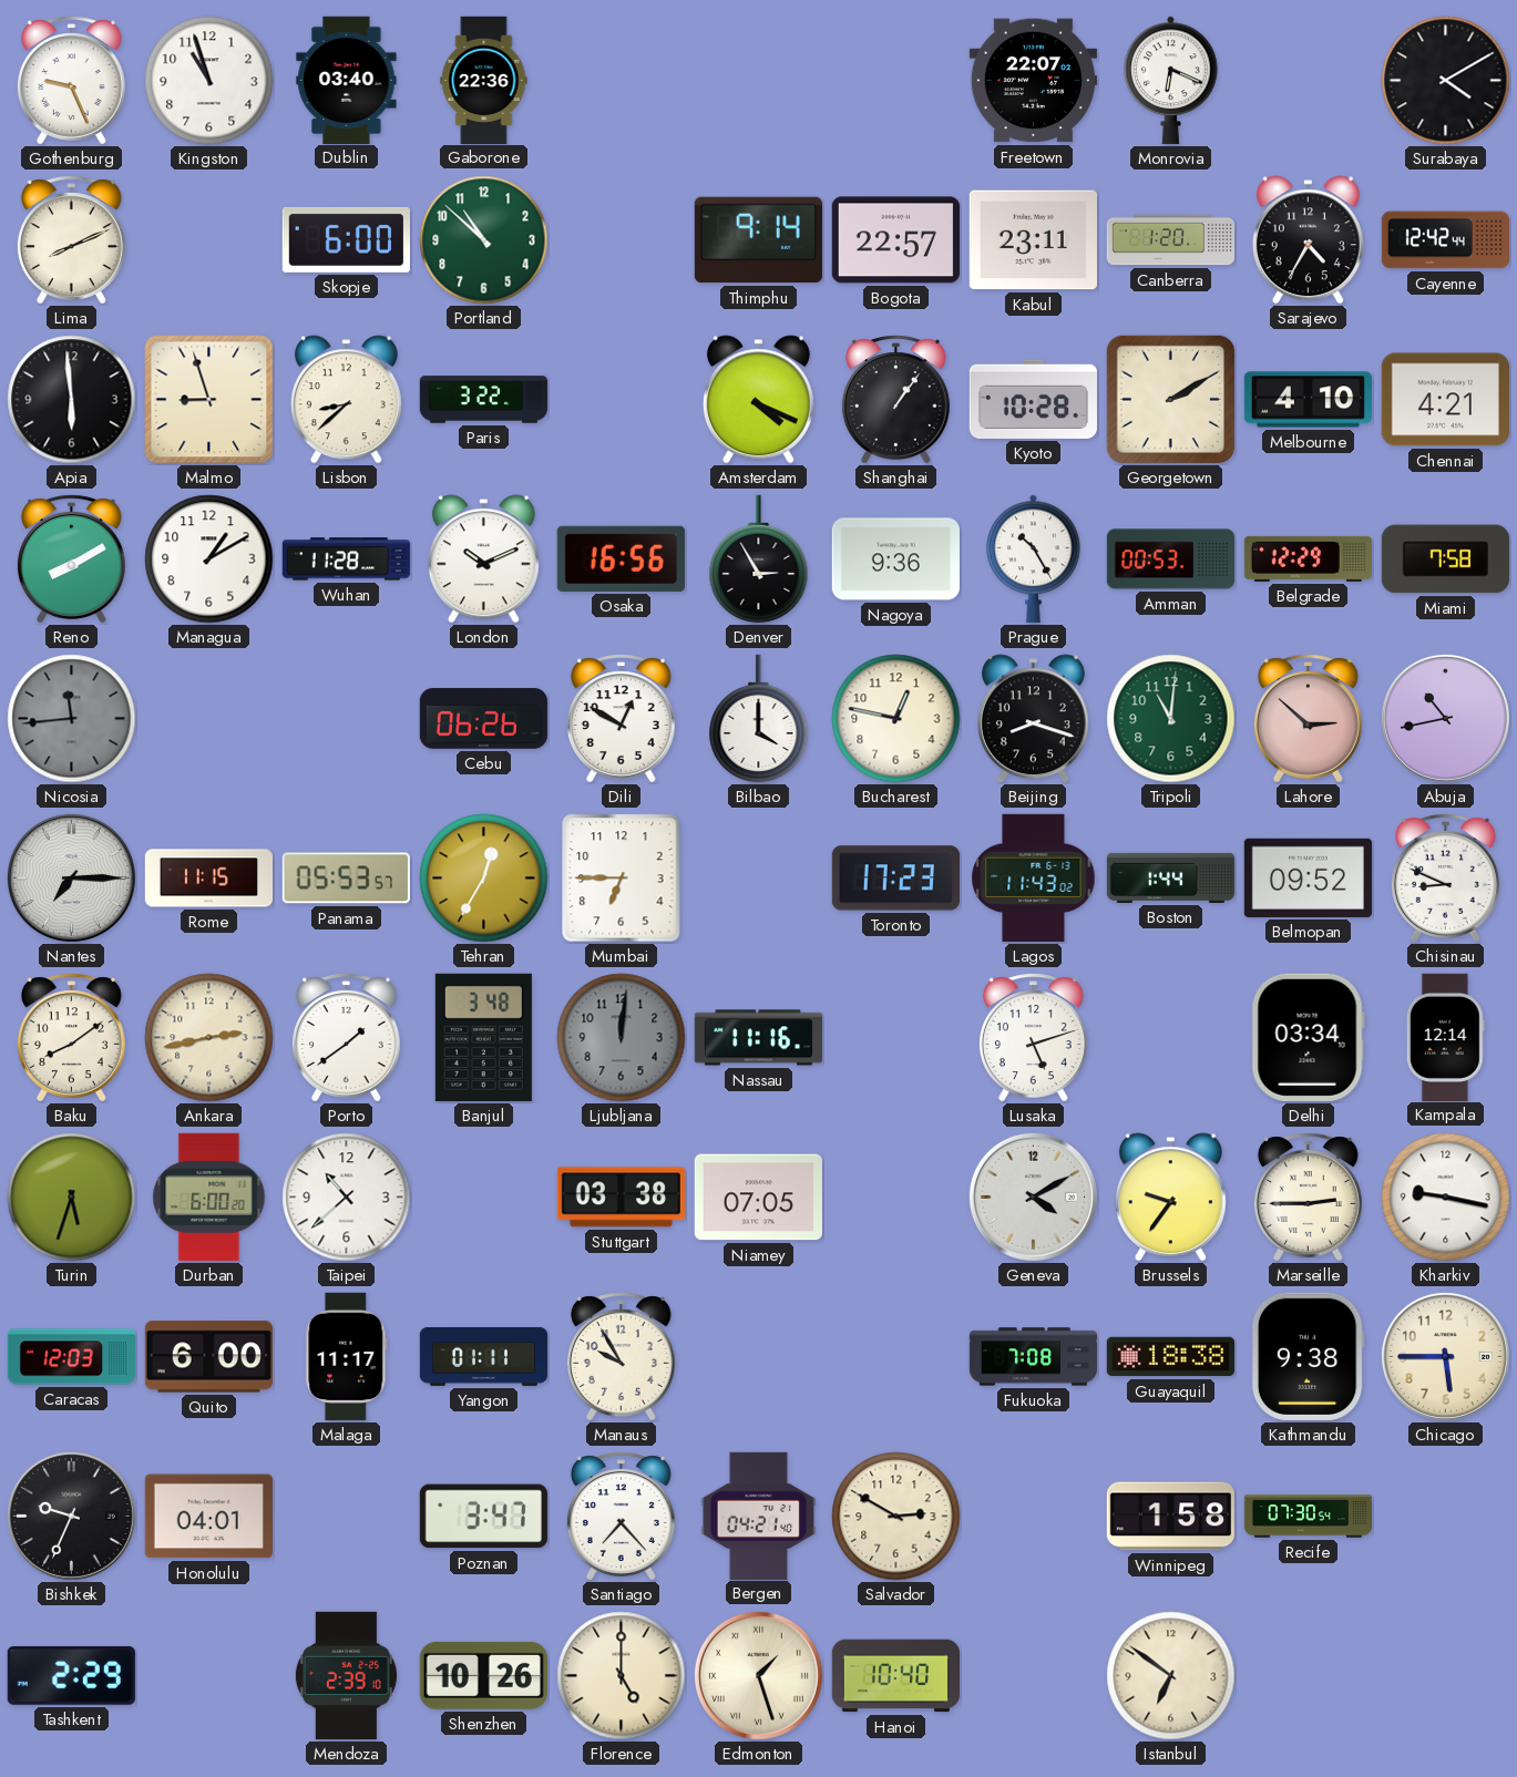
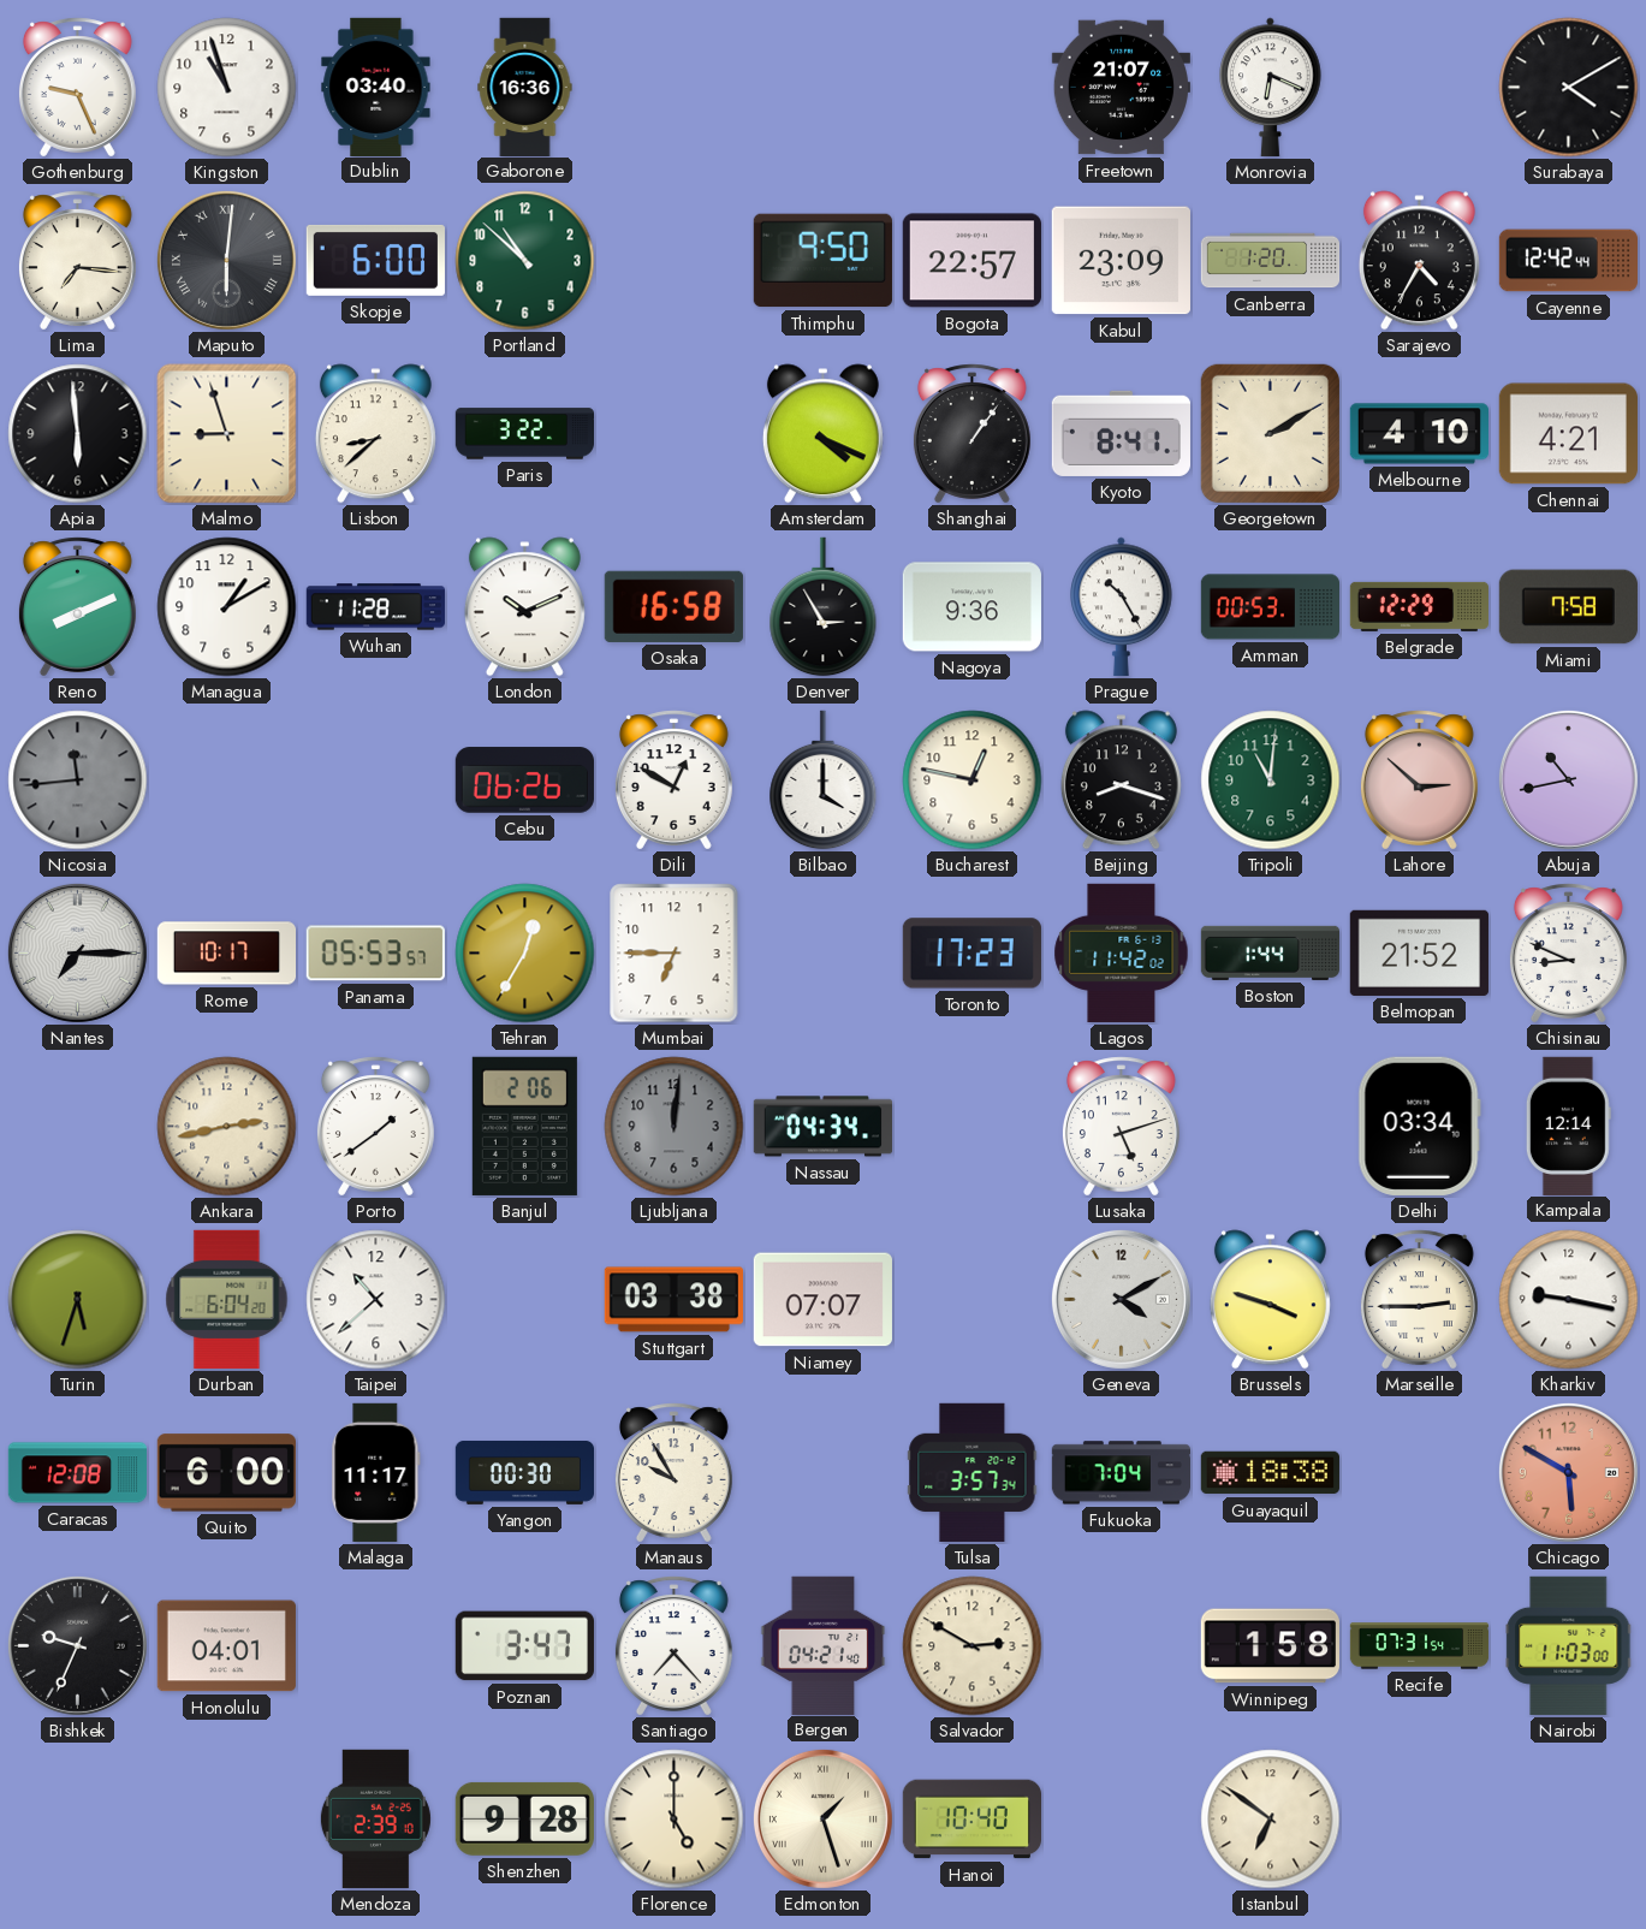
Gaborone: 22:36 -> 16:36 (525, 87)
Freetown: 22:07 -> 21:07 (1121, 88)
Lima: 8:11 -> 7:16 (77, 261)
Maputo: none -> 6:01 (226, 260)
Thimphu: 9:14 -> 9:50 (822, 261)
Kabul: 23:11 -> 23:09 (1121, 261)
Kyoto: 10:28 -> 8:41 (1121, 433)
Reno: 8:10 -> 8:11 (77, 607)
Osaka: 16:56 -> 16:58 (673, 606)
Rome: 11:15 -> 10:17 (226, 954)
Lagos: 11:43 -> 11:42 (1122, 952)
Belmopan: 09:52 -> 21:52 (1419, 952)
Baku: 8:09 -> none (71, 1038)
Banjul: 3:48 -> 2:06 (524, 1126)
Nassau: 11:16 -> 04:34 (822, 1127)
Durban: 6:00 -> 6:04 (227, 1299)
Niamey: 07:05 -> 07:07 (822, 1300)
Brussels: 9:36 -> 3:48 (1270, 1300)
Caracas: 12:03 -> 12:08 (77, 1473)
Yangon: 01:11 -> 00:30 (525, 1472)
Tulsa: none -> 3:57 (973, 1472)
Fukuoka: 7:08 -> 7:04 (1121, 1473)
Kathmandu: 9:38 -> none (1308, 1356)
Chicago: 5:45 -> 5:50 (1568, 1472)
Chicago dial: cream -> salmon (1568, 1472)
Recife: 07:30 -> 07:31 (1420, 1646)
Nairobi: none -> 11:03 (1569, 1645)
Tashkent: 2:29 -> none (71, 1675)
Shenzhen: 10:26 -> 9:28 (524, 1818)
